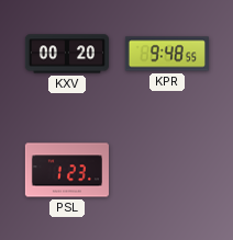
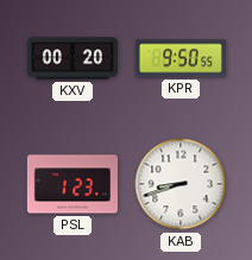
KPR: 9:48 -> 9:50 (181, 58)
KAB: none -> 8:42 (181, 184)
